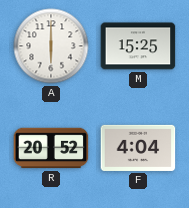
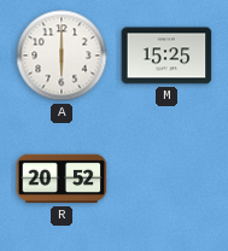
F: 4:04 -> none (138, 148)
